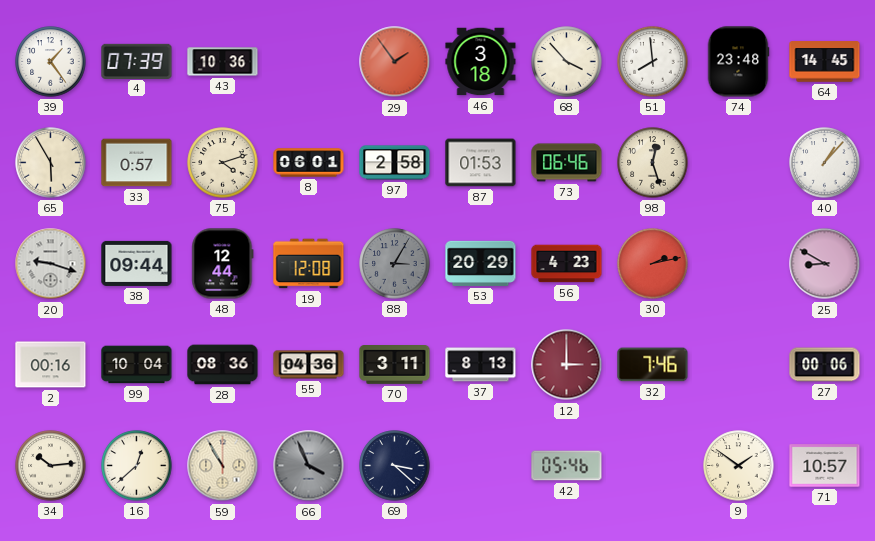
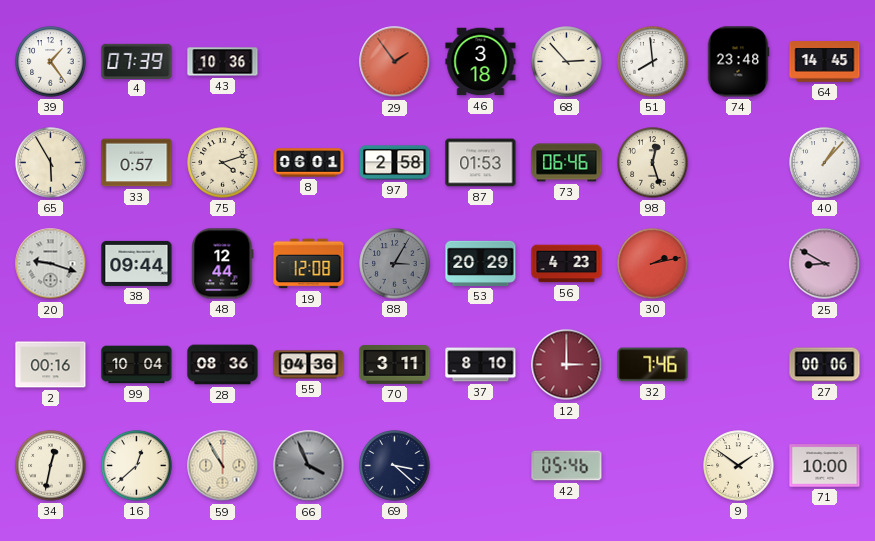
68: 3:53 -> 2:53 (567, 62)
37: 8:13 -> 8:10 (481, 365)
34: 10:14 -> 12:32 (51, 466)
71: 10:57 -> 10:00 (825, 466)
